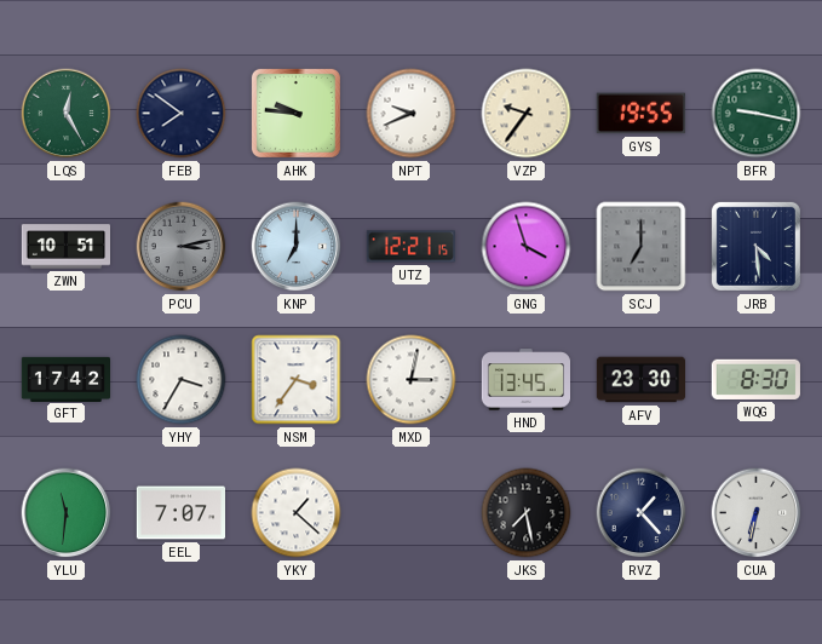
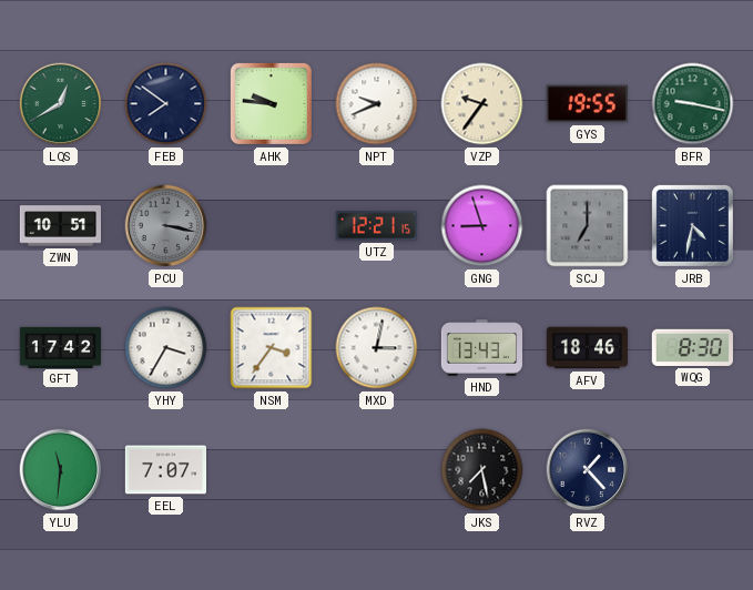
LQS: 12:25 -> 12:40 (61, 104)
PCU: 3:13 -> 3:17 (166, 226)
KNP: 7:00 -> none (297, 247)
GNG: 3:57 -> 8:57 (482, 226)
JRB: 4:29 -> 4:32 (692, 225)
HND: 13:45 -> 13:43 (481, 348)
AFV: 23:30 -> 18:46 (587, 348)
YKY: 1:22 -> none (297, 513)
CUA: 6:32 -> none (757, 513)
